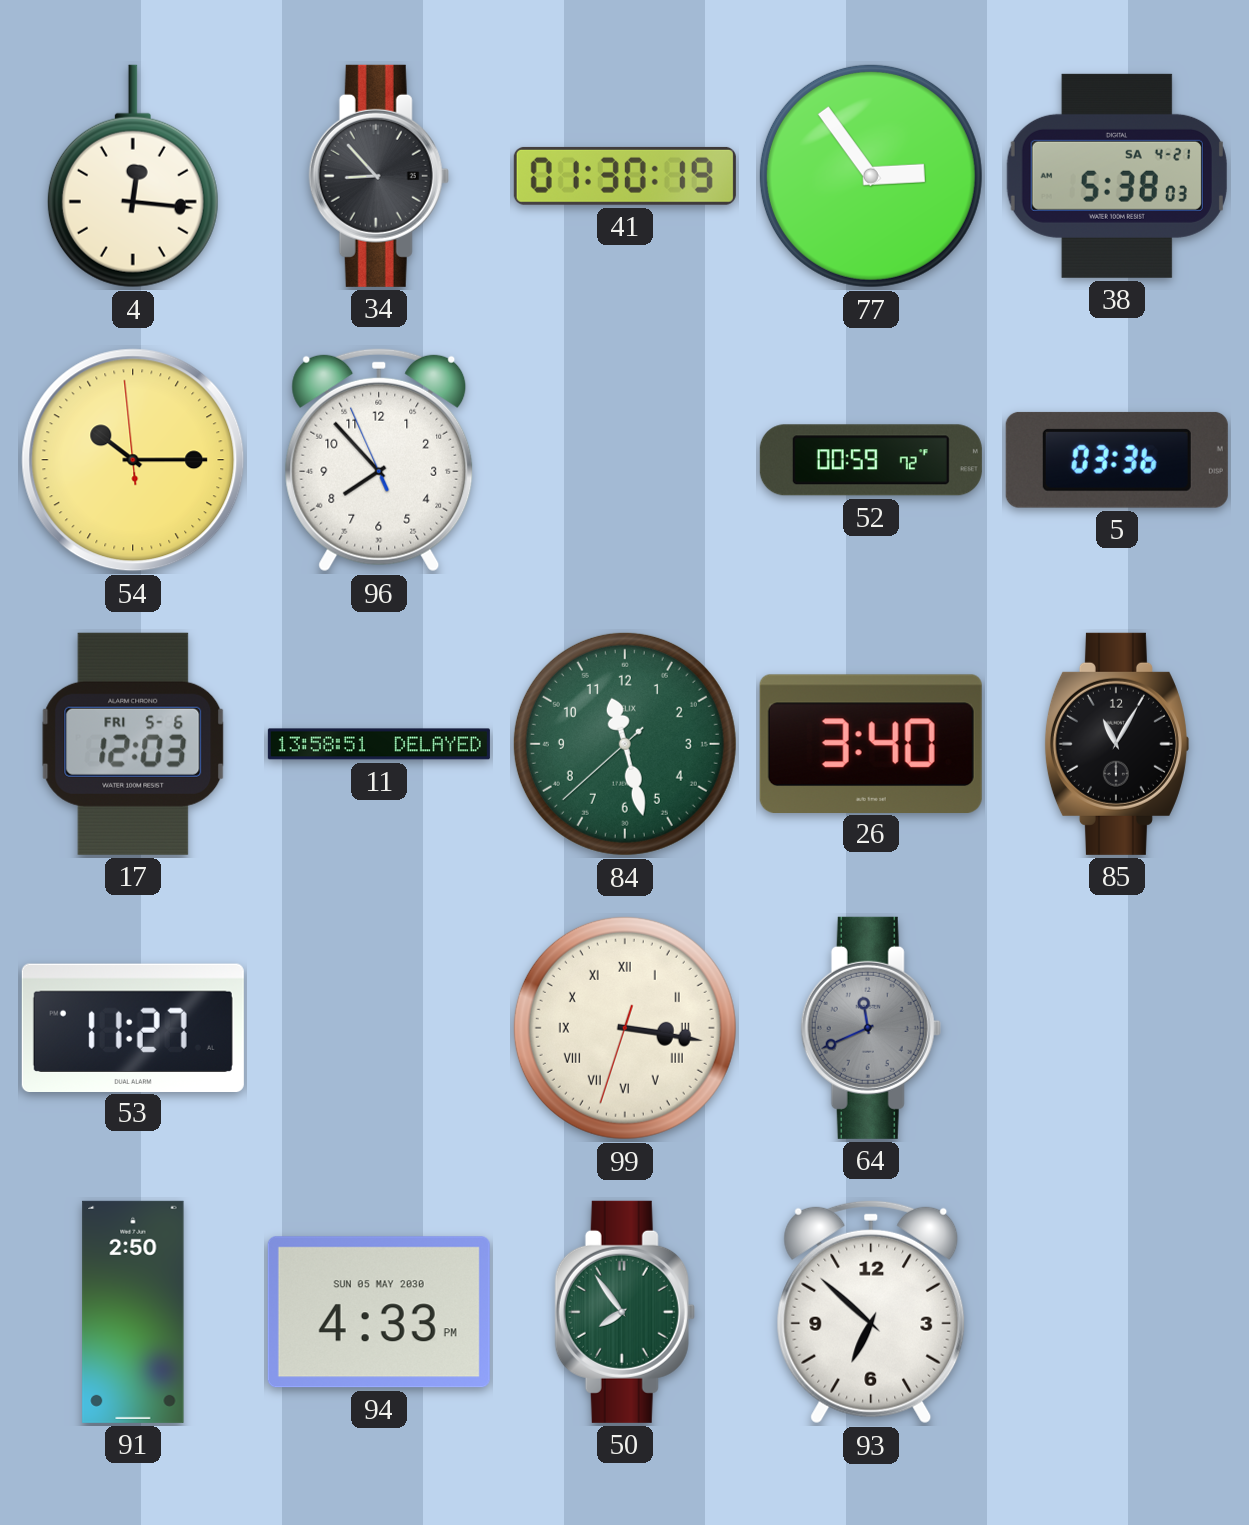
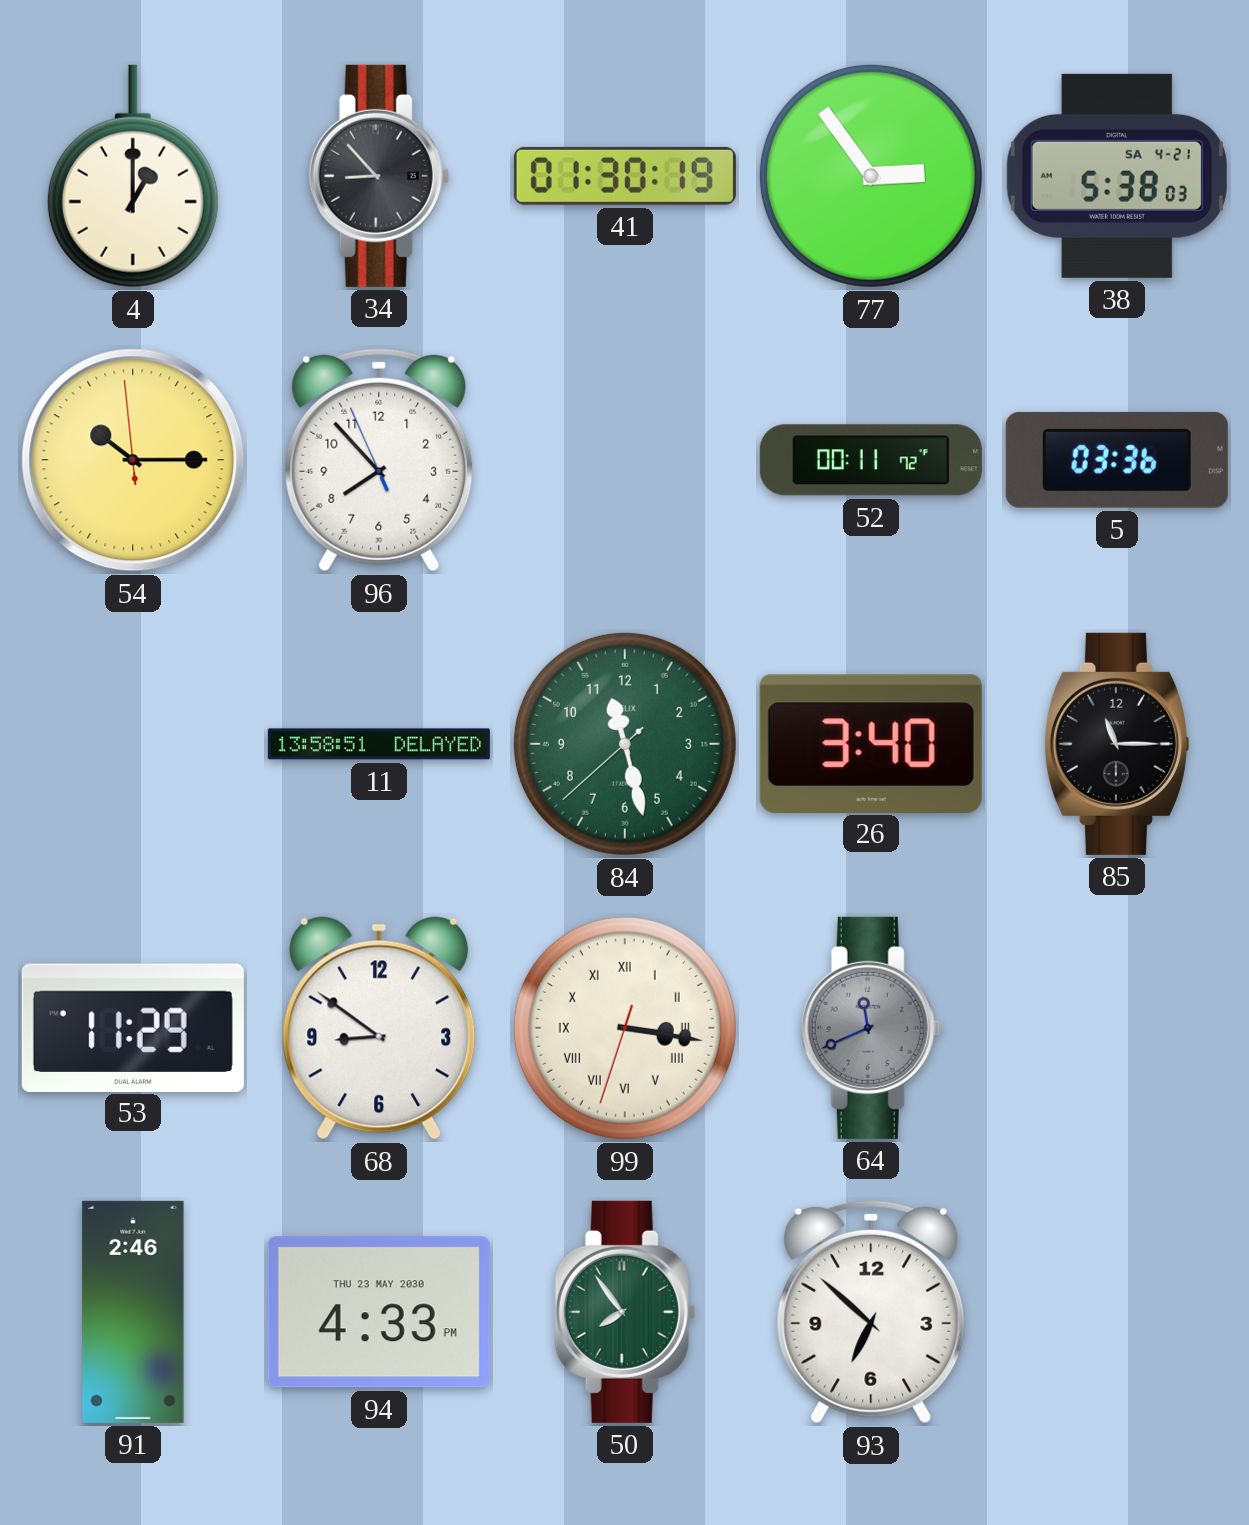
4: 12:16 -> 1:00 (133, 176)
52: 00:59 -> 00:11 (871, 460)
17: 12:03 -> none (133, 744)
85: 11:05 -> 11:15 (1116, 744)
53: 11:27 -> 11:29 (133, 1027)
68: none -> 8:51 (379, 1028)
91: 2:50 -> 2:46 (133, 1312)
94 date: SUN 05 MAY 2030 -> THU 23 MAY 2030 (379, 1312)
